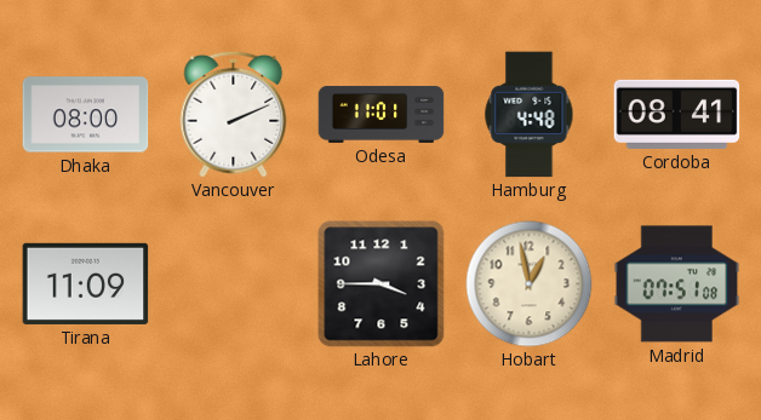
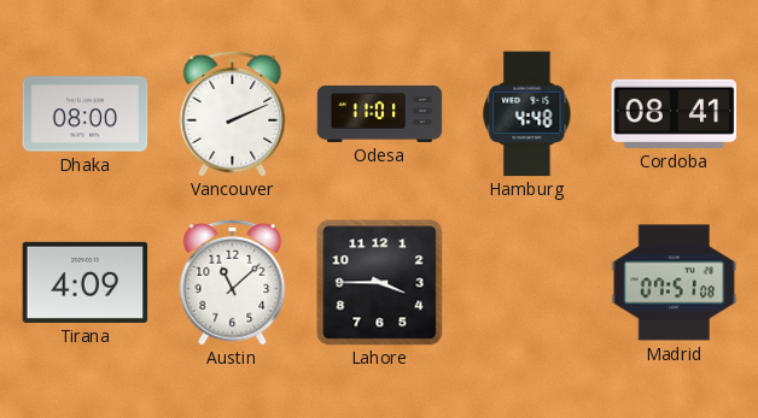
Tirana: 11:09 -> 4:09 (86, 282)
Austin: none -> 11:08 (233, 282)
Hobart: 12:58 -> none (530, 284)
